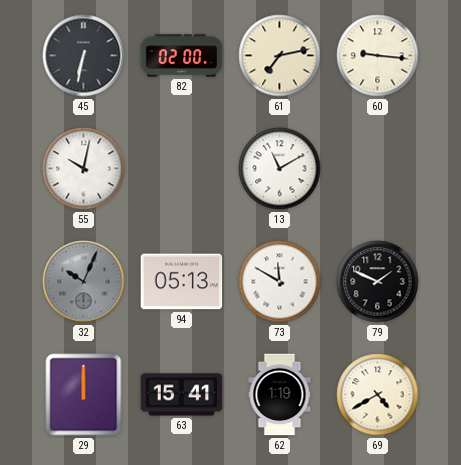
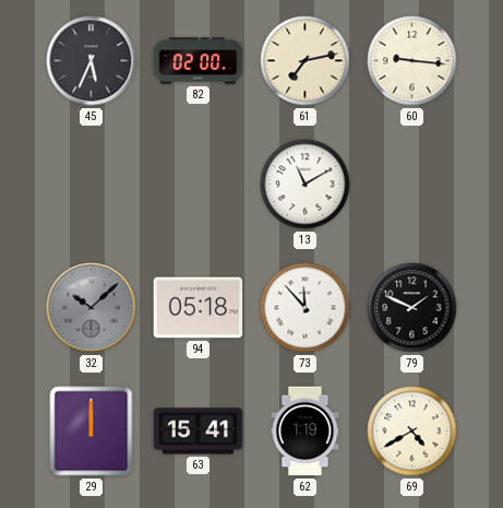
45: 6:32 -> 5:34 (92, 61)
55: 10:02 -> none (84, 169)
32: 10:04 -> 10:08 (92, 308)
94: 05:13 -> 05:18 (199, 308)
73: 11:50 -> 11:53 (306, 308)
